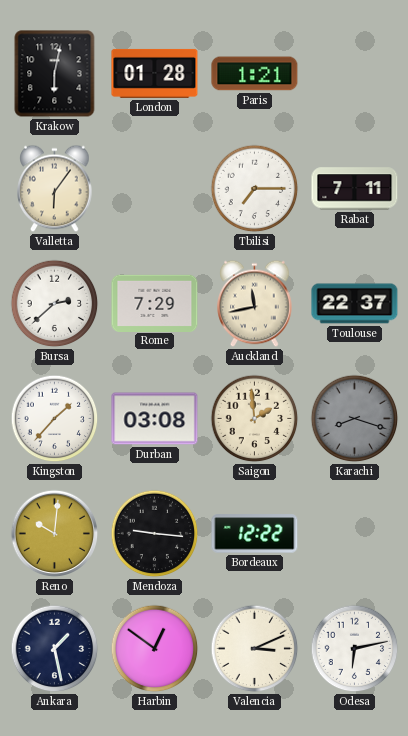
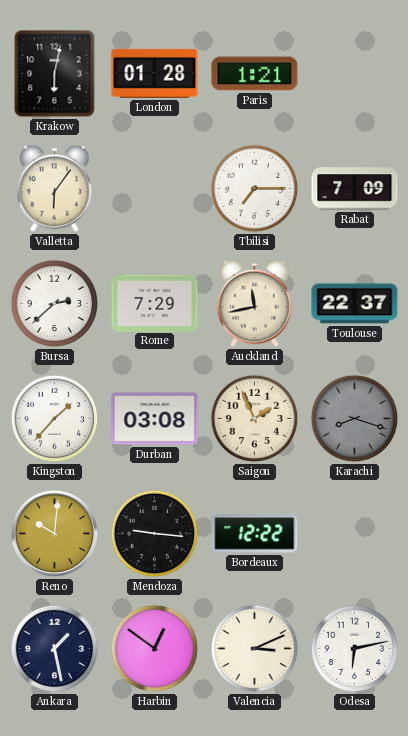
Rabat: 7:11 -> 7:09 (355, 189)
Saigon: 1:59 -> 1:56 (255, 419)
